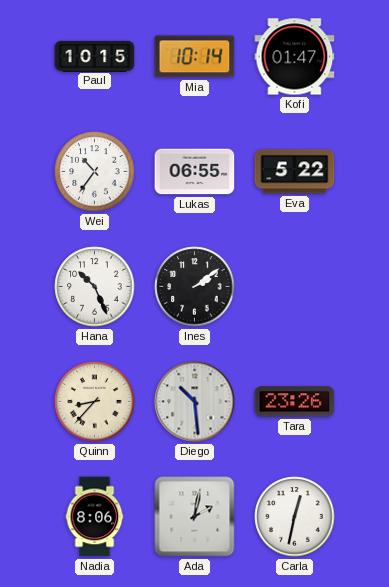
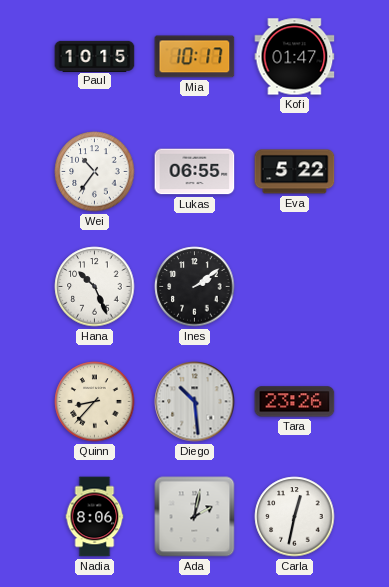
Mia: 10:14 -> 10:17 (195, 57)
